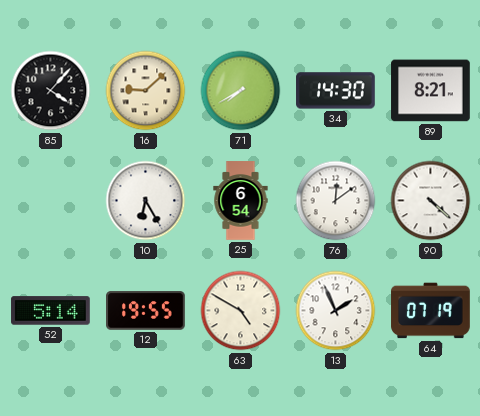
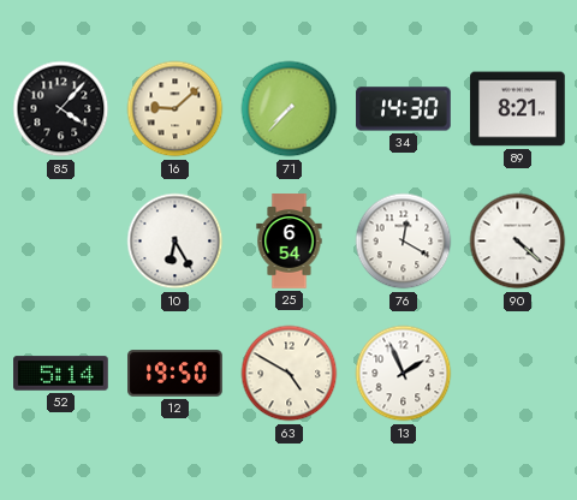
71: 7:40 -> 7:37 (290, 109)
76: 12:09 -> 12:20 (404, 242)
12: 19:55 -> 19:50 (176, 374)
64: 07:19 -> none (431, 311)
